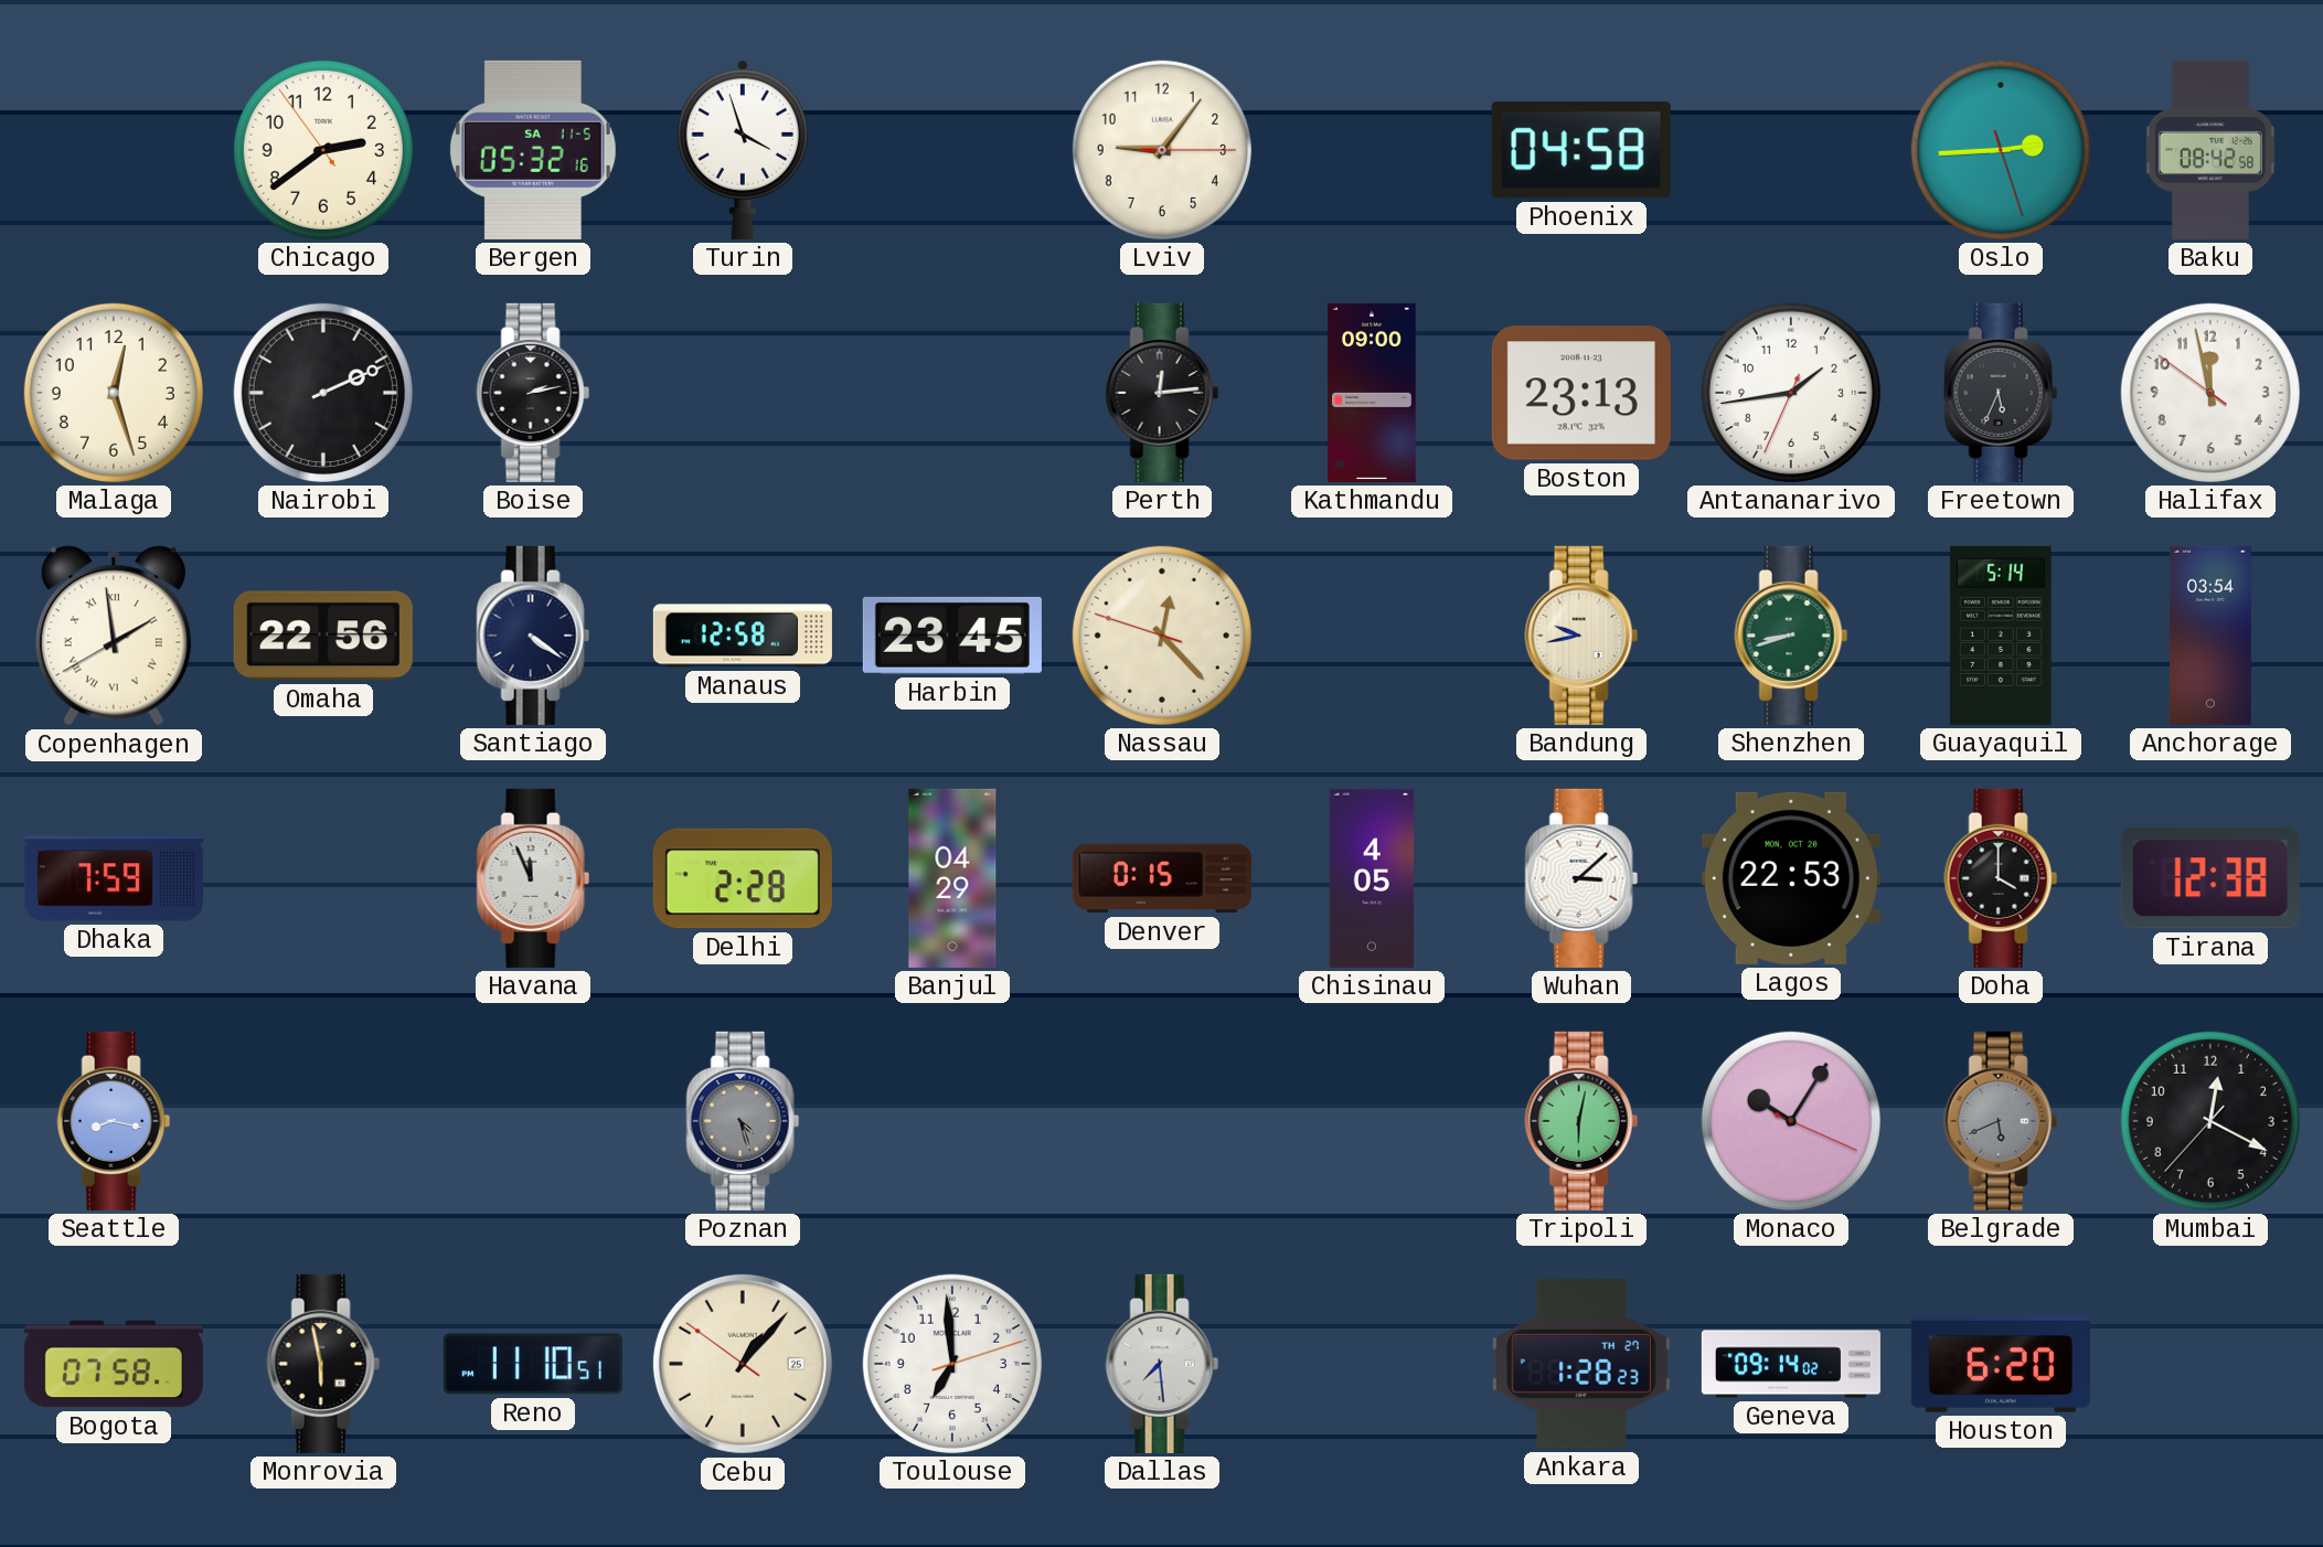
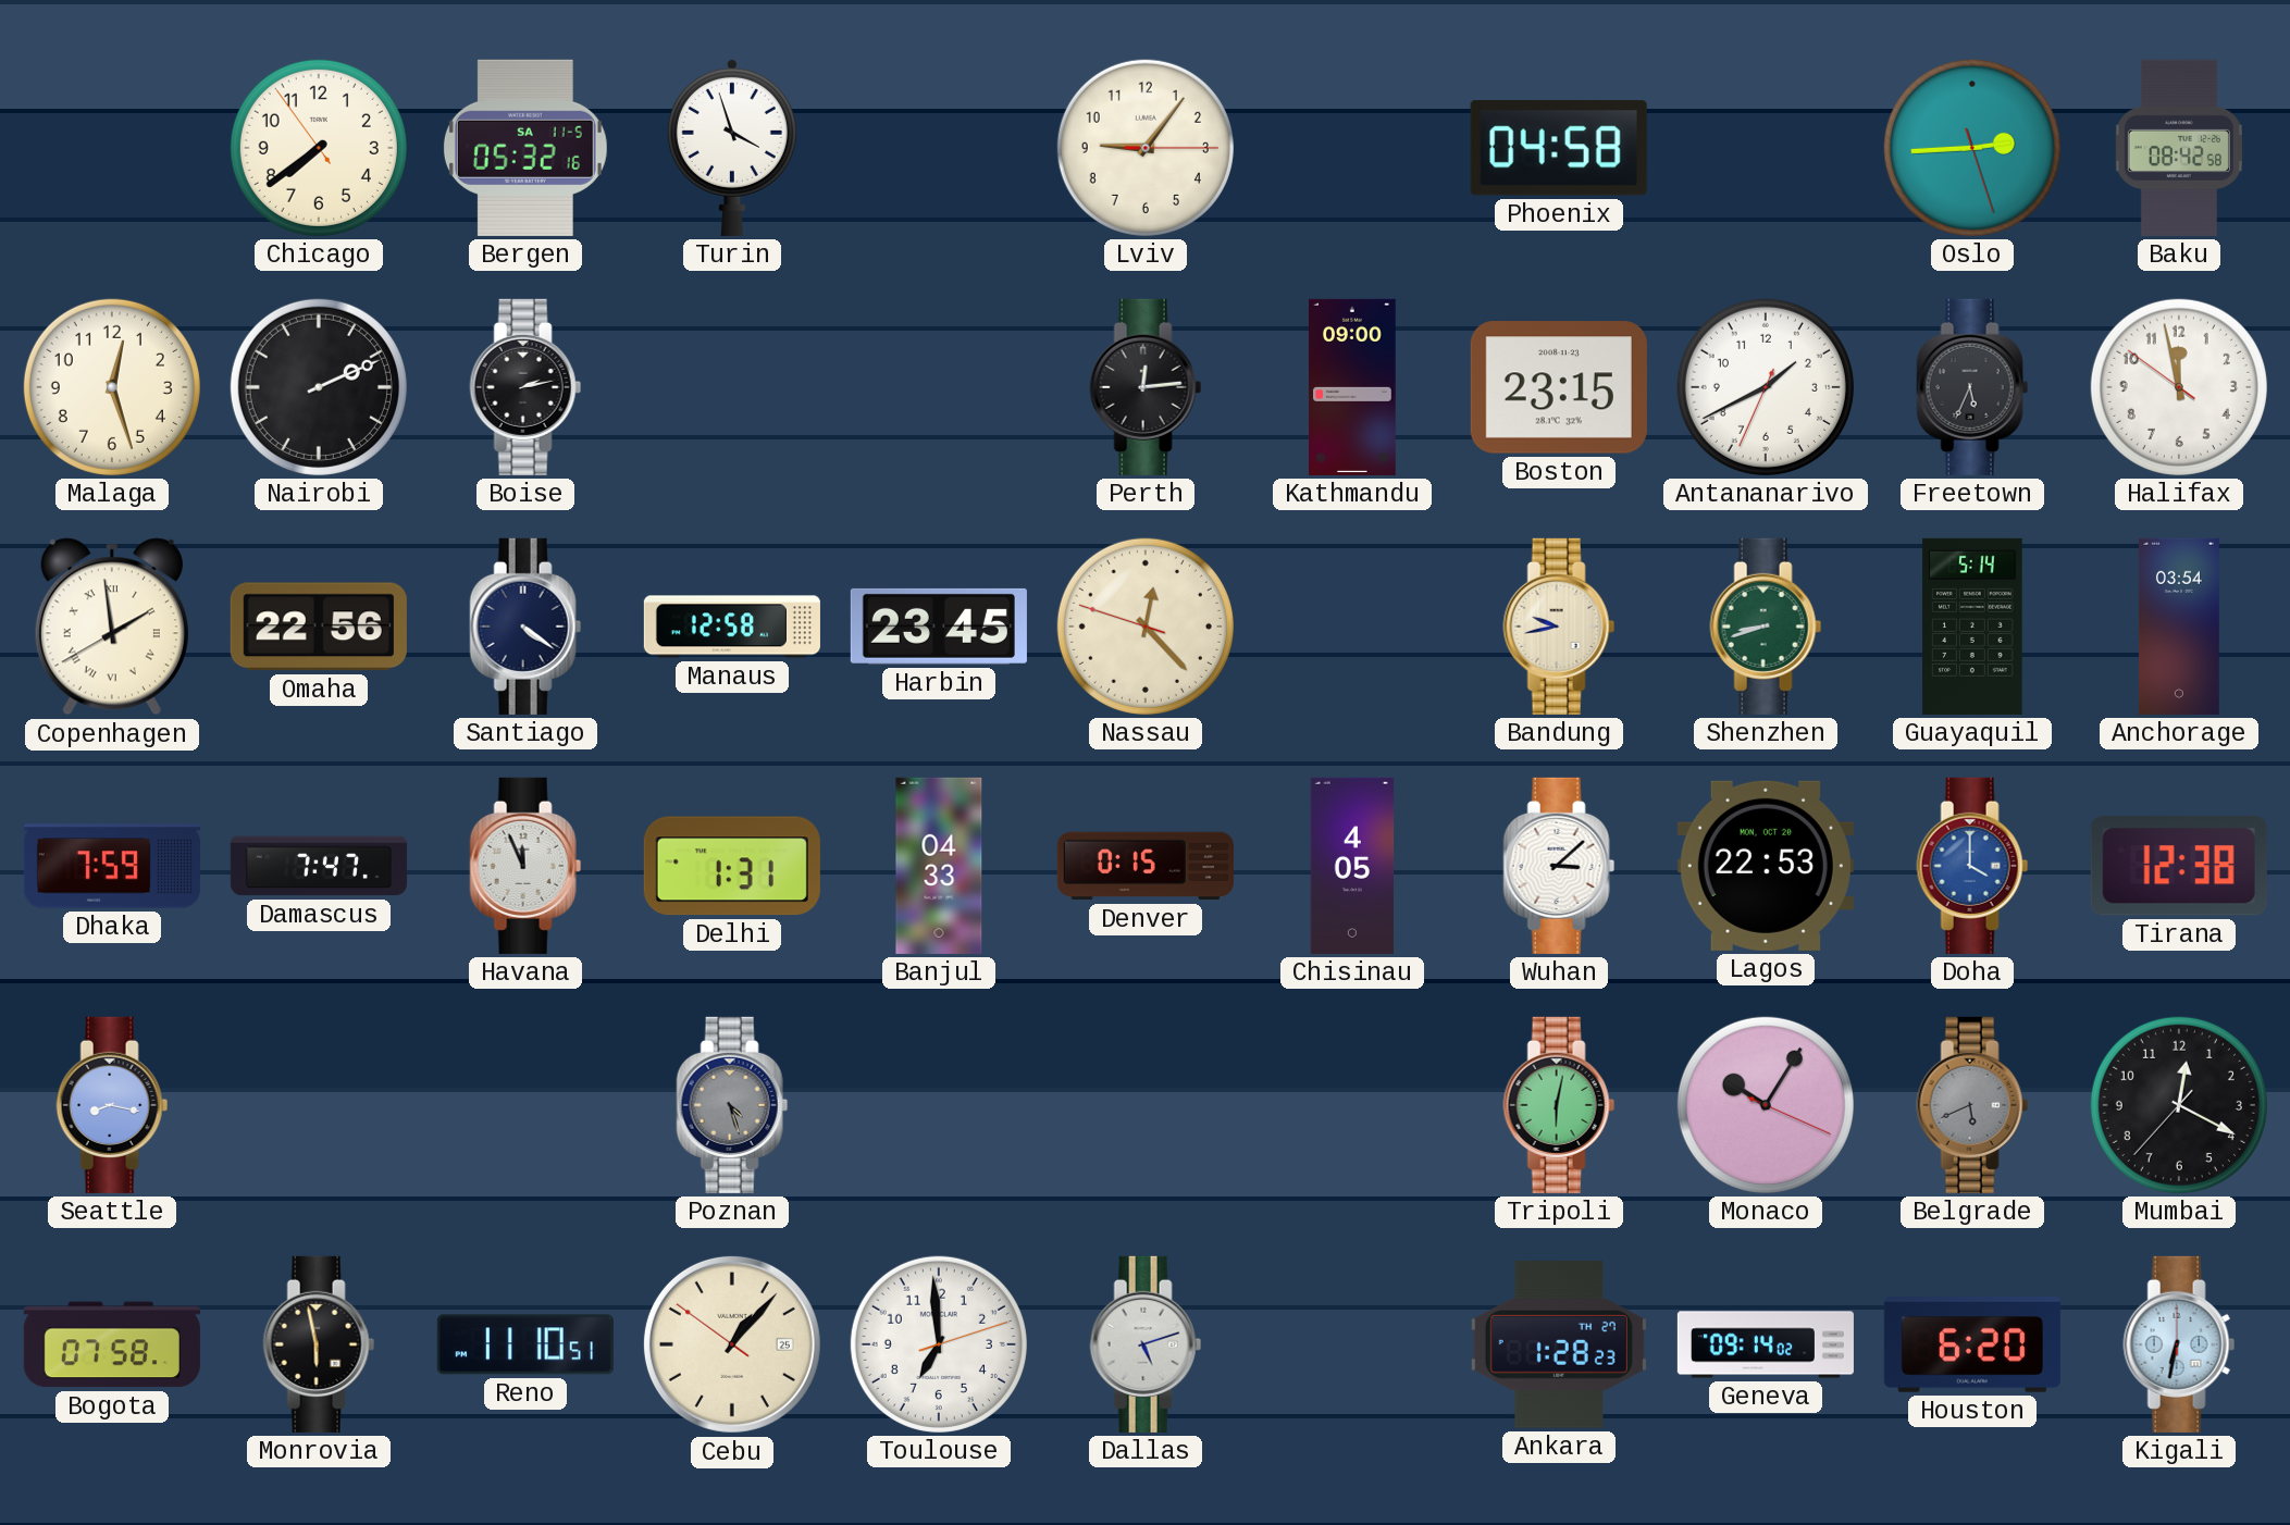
Chicago: 2:38 -> 7:38 (319, 148)
Boston: 23:13 -> 23:15 (1559, 387)
Antananarivo: 1:43 -> 1:40 (1766, 387)
Damascus: none -> 7:47 (319, 866)
Delhi: 2:28 -> 1:31 (732, 866)
Banjul: 04:29 -> 04:33 (939, 866)
Doha dial: black -> blue (1972, 866)
Dallas: 7:29 -> 5:12 (1146, 1344)
Kigali: none -> 6:32 (2179, 1344)
